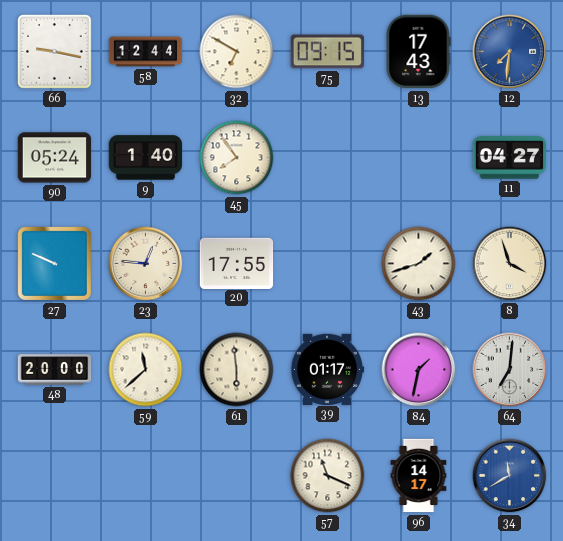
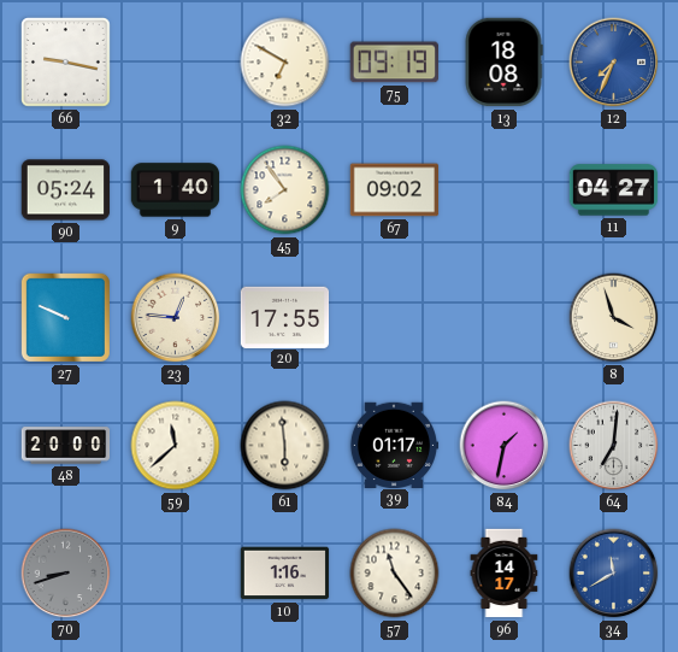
58: 12:44 -> none (146, 52)
75: 09:15 -> 09:19 (394, 63)
13: 17:43 -> 18:08 (503, 63)
12: 7:31 -> 7:34 (614, 63)
67: none -> 09:02 (395, 190)
43: 1:42 -> none (419, 264)
70: none -> 8:42 (66, 574)
10: none -> 1:16 (285, 574)
57: 11:19 -> 11:24 (395, 574)
